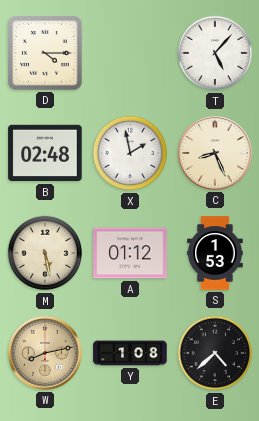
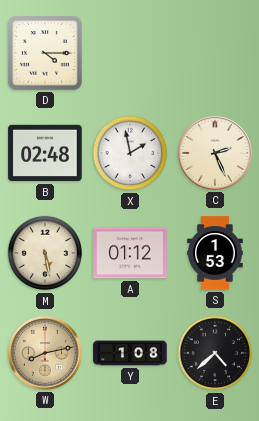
T: 5:07 -> none (215, 53)
C: 8:26 -> 2:26 (215, 153)
